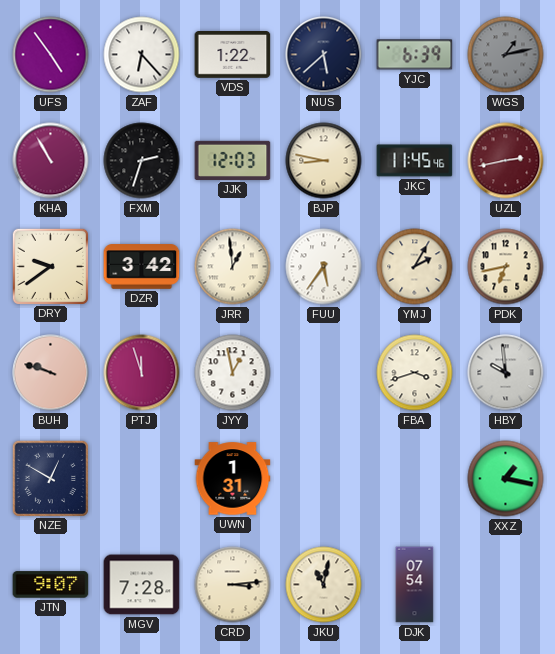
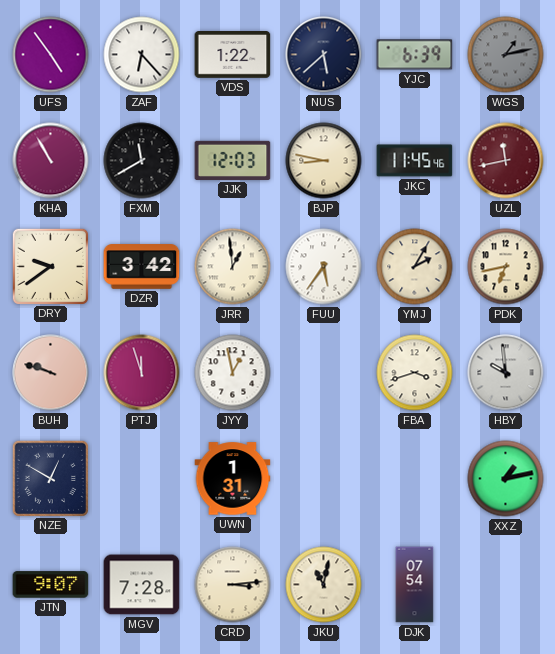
FXM: 2:33 -> 11:40 (142, 161)
UZL: 2:43 -> 11:43 (506, 161)
XXZ: 1:17 -> 1:13 (506, 479)
